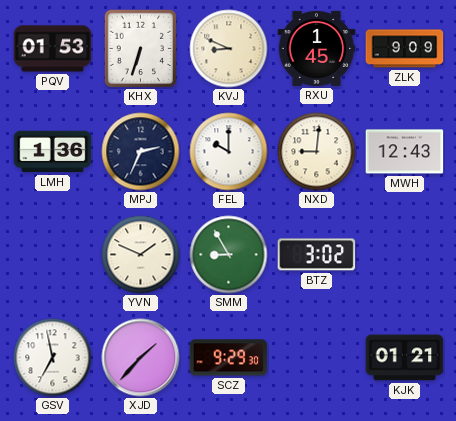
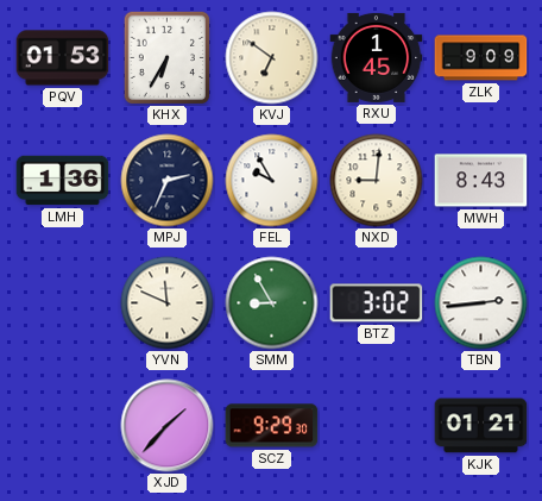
KHX: 6:33 -> 6:35 (168, 57)
KVJ: 8:49 -> 6:51 (272, 58)
FEL: 10:00 -> 9:55 (272, 181)
MWH: 12:43 -> 8:43 (481, 181)
YVN: 1:49 -> 11:49 (168, 303)
TBN: none -> 2:44 (481, 303)
GSV: 6:58 -> none (53, 358)
